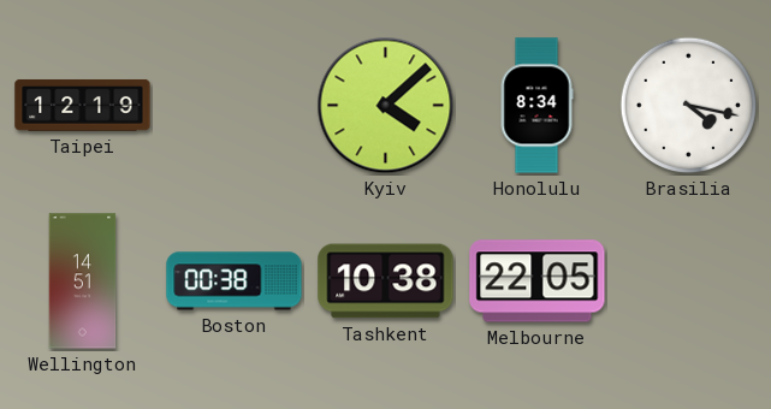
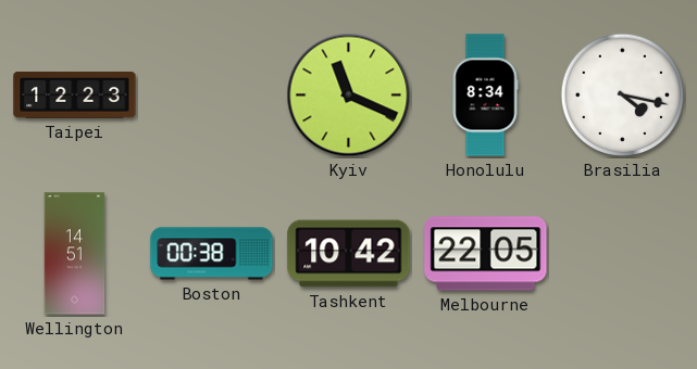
Taipei: 12:19 -> 12:23 (75, 94)
Kyiv: 4:08 -> 11:19 (349, 96)
Tashkent: 10:38 -> 10:42 (349, 254)
